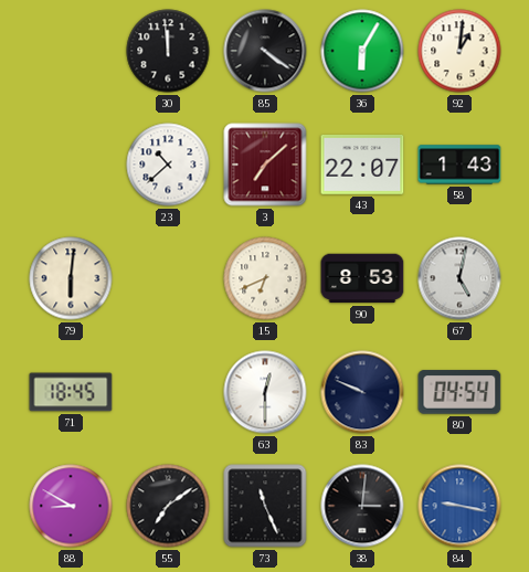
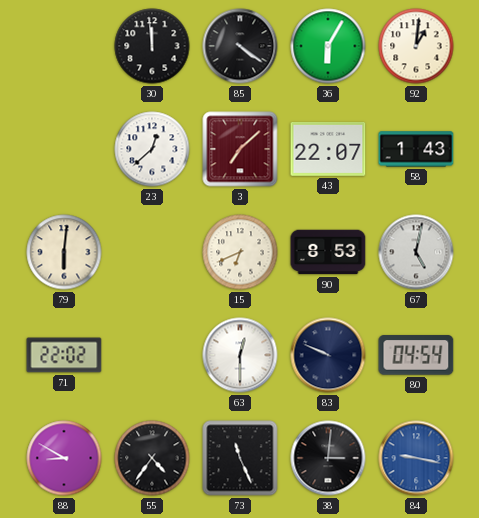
23: 10:38 -> 12:38 (152, 149)
71: 18:45 -> 22:02 (64, 355)
55: 7:09 -> 4:36 (152, 458)
